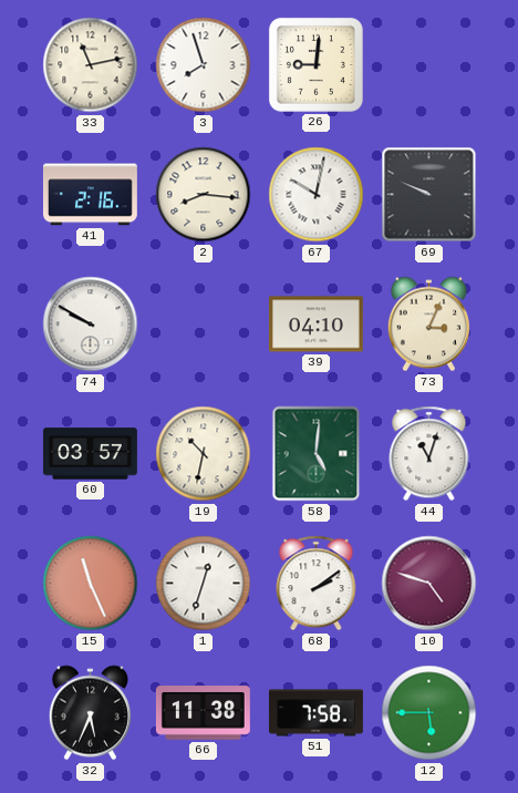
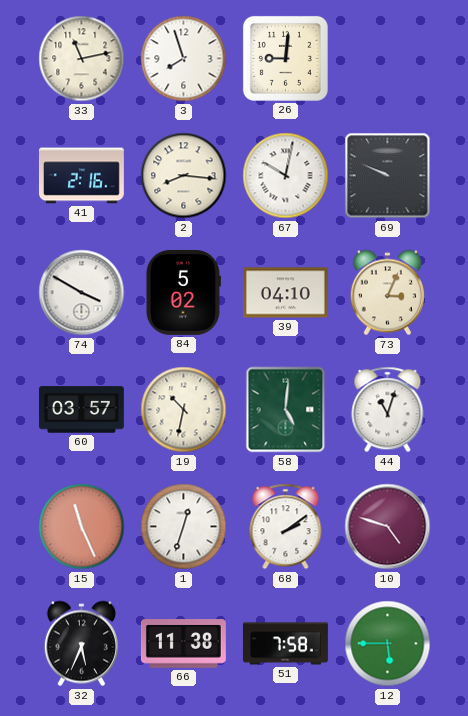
74: 9:50 -> 3:50 (82, 293)
84: none -> 5:02 (183, 292)
